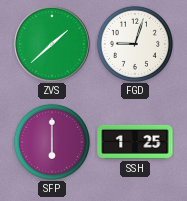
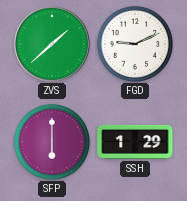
FGD: 9:03 -> 9:11 (135, 44)
SSH: 1:25 -> 1:29 (135, 142)
